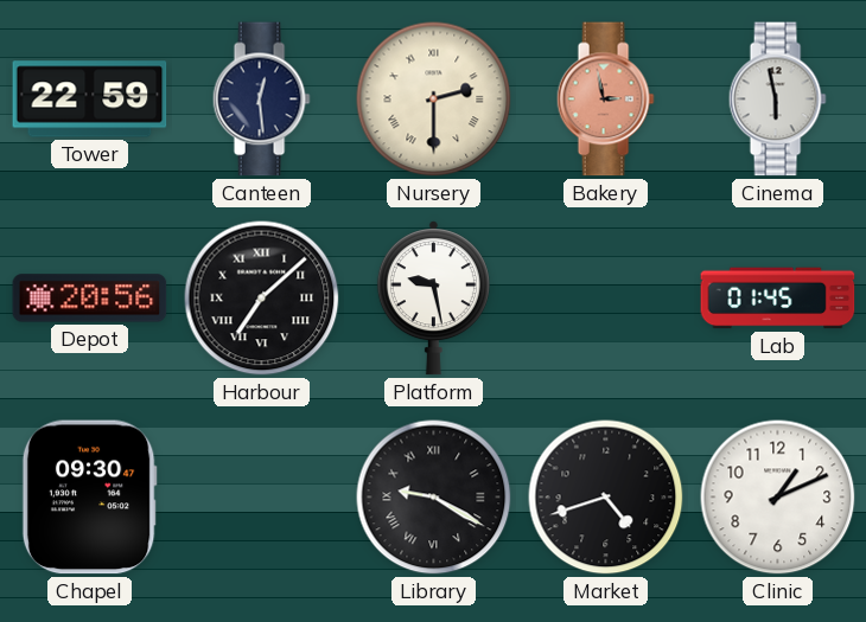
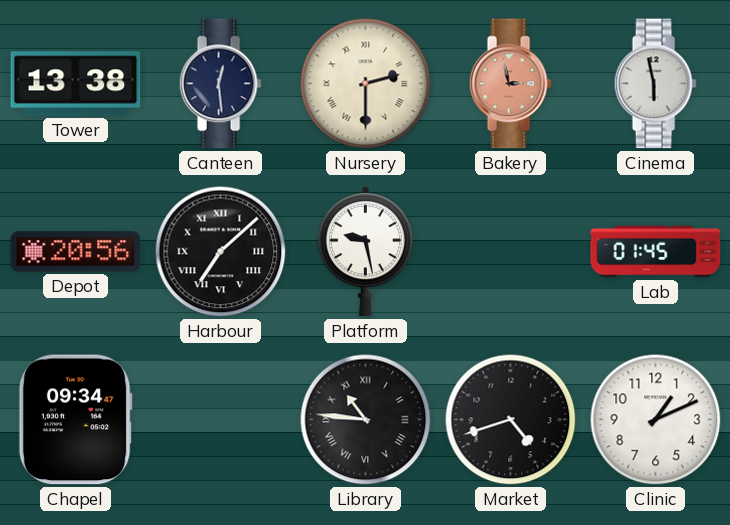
Tower: 22:59 -> 13:38 (76, 84)
Chapel: 09:30 -> 09:34 (75, 420)
Library: 9:20 -> 10:46 (366, 420)
